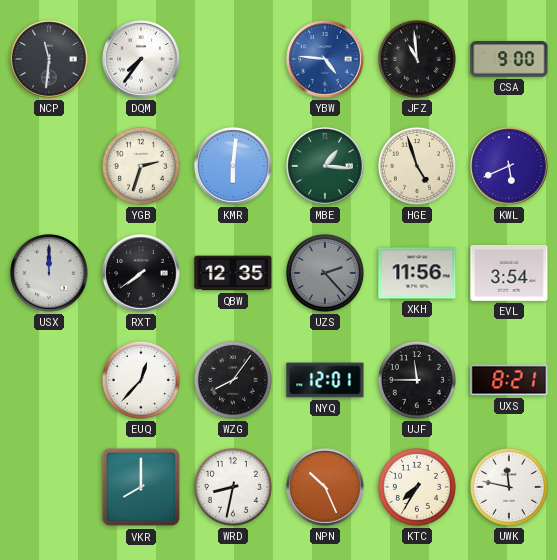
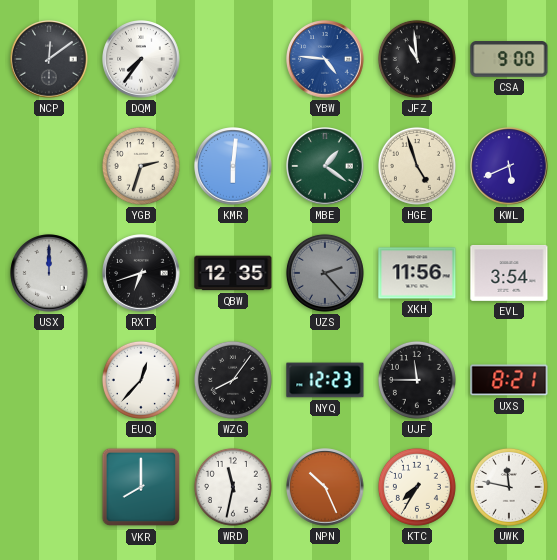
NCP: 11:31 -> 12:09 (49, 59)
MBE: 1:16 -> 1:21 (325, 166)
RXT: 7:39 -> 6:42 (141, 273)
NYQ: 12:01 -> 12:23 (325, 380)
WRD: 8:32 -> 11:32 (233, 487)
